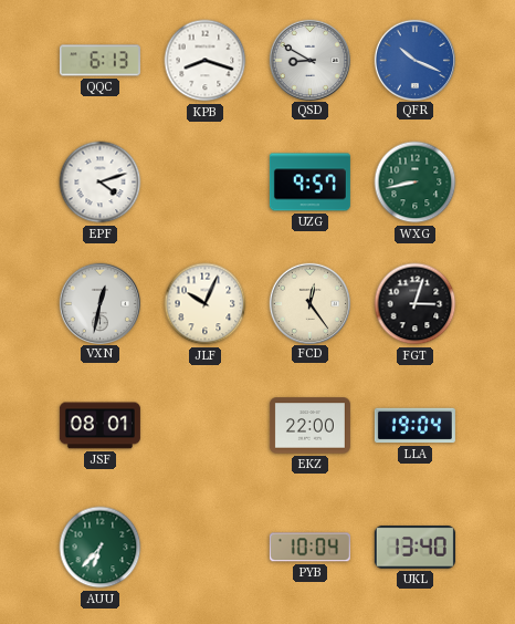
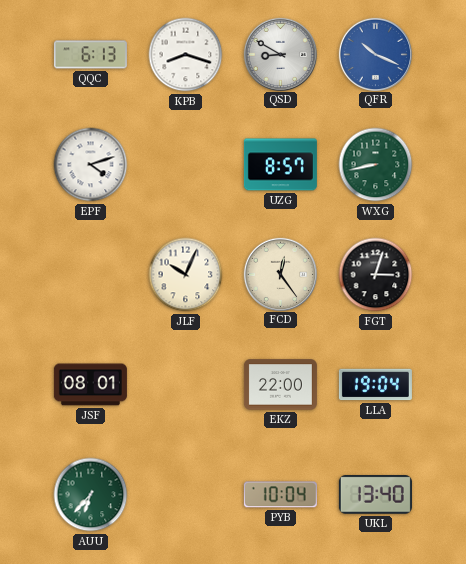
UZG: 9:57 -> 8:57 (280, 165)
VXN: 12:32 -> none (99, 303)
